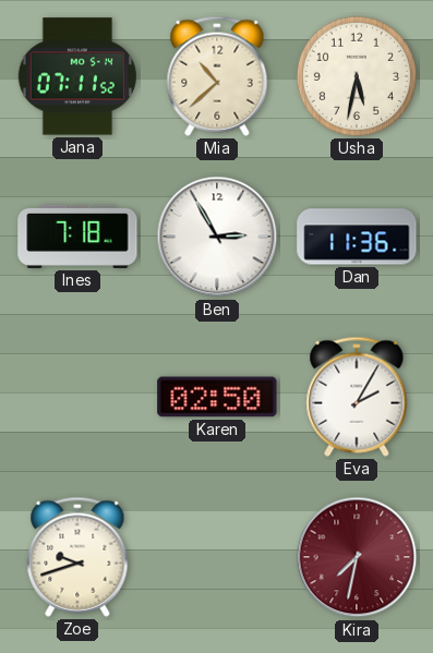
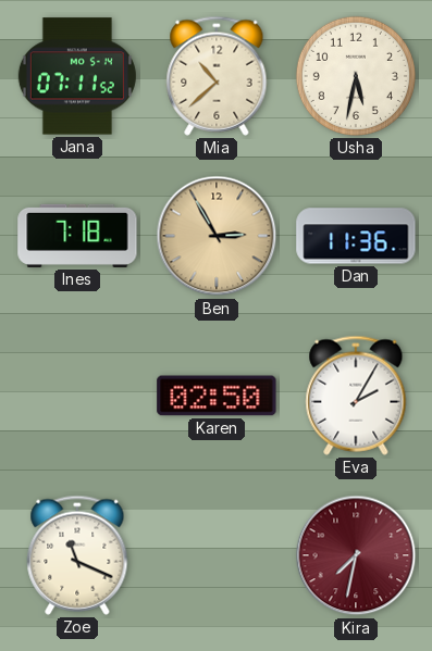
Ben dial: white -> champagne (217, 236)
Zoe: 9:42 -> 11:19 (77, 555)
